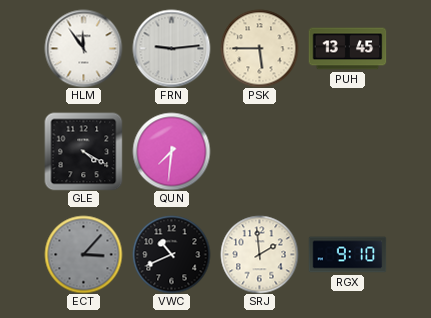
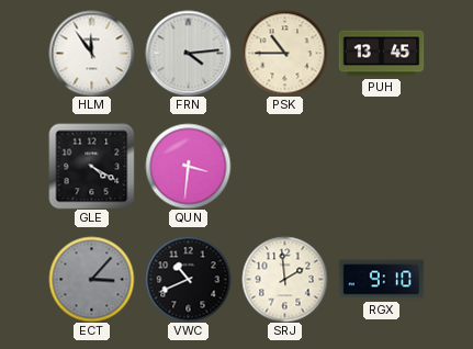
FRN: 9:14 -> 4:14 (188, 53)
PSK: 5:45 -> 10:45 (284, 53)
QUN: 7:31 -> 3:31 (188, 166)
